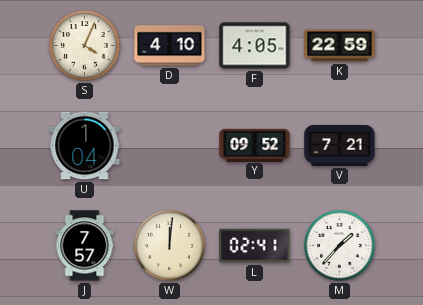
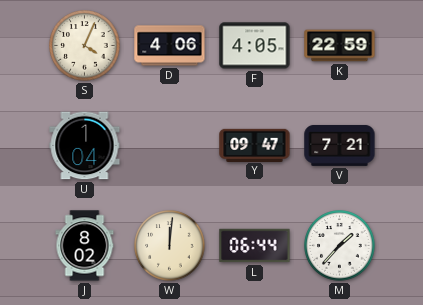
D: 4:10 -> 4:06 (170, 46)
Y: 09:52 -> 09:47 (255, 145)
J: 7:57 -> 8:02 (85, 246)
L: 02:41 -> 06:44 (255, 246)
